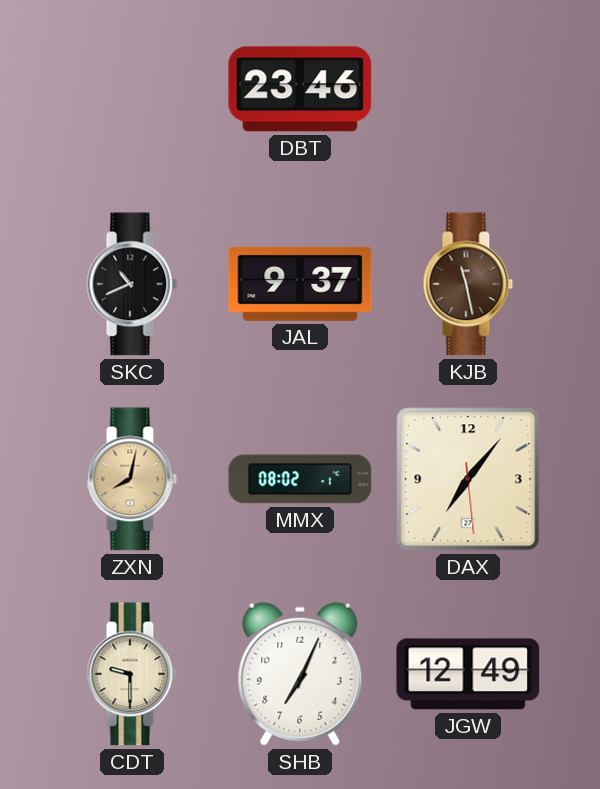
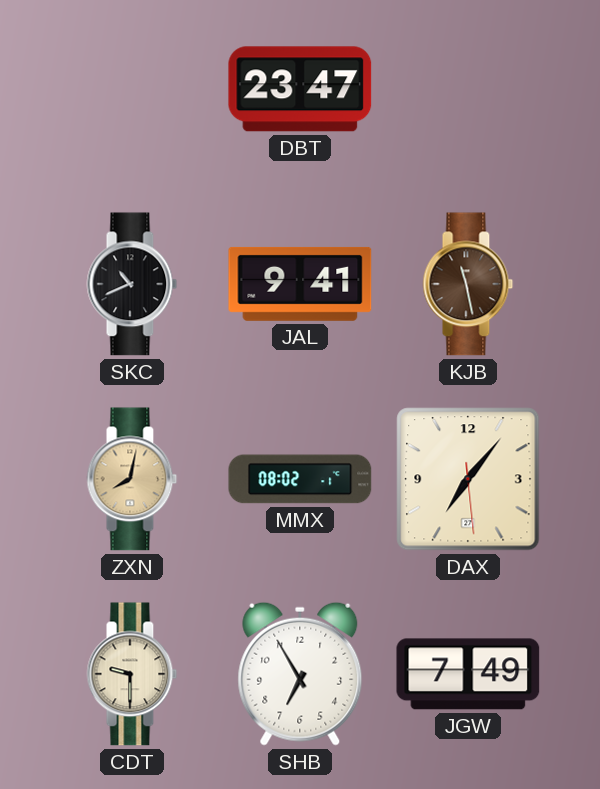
DBT: 23:46 -> 23:47 (300, 89)
JAL: 9:37 -> 9:41 (300, 284)
SHB: 7:04 -> 6:55 (300, 674)
JGW: 12:49 -> 7:49 (468, 674)
